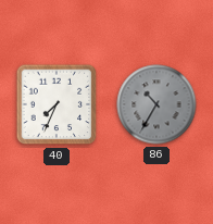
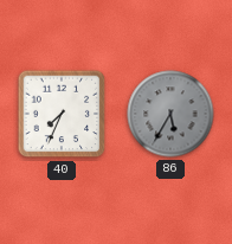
86: 10:35 -> 5:35 (170, 114)
